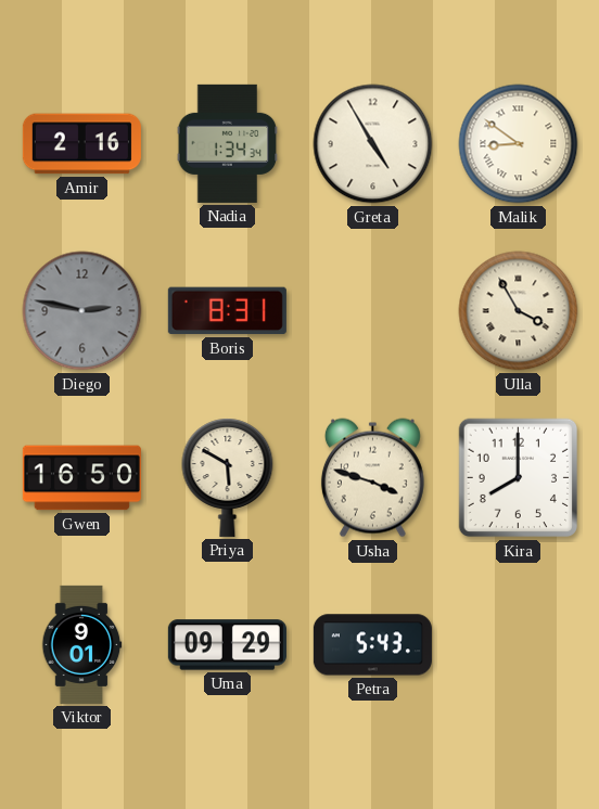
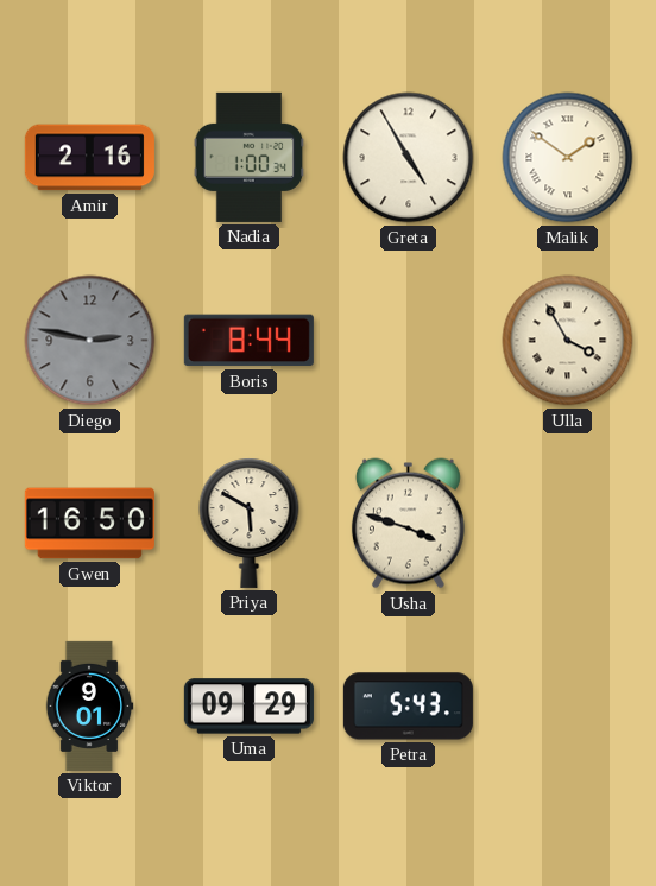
Nadia: 1:34 -> 1:00 (250, 157)
Malik: 8:51 -> 1:51 (568, 158)
Boris: 8:31 -> 8:44 (248, 341)
Kira: 8:00 -> none (519, 478)
